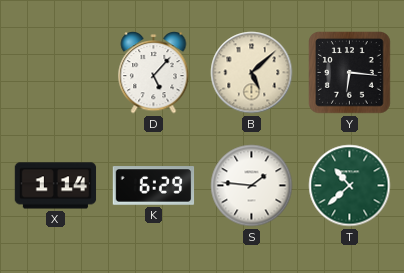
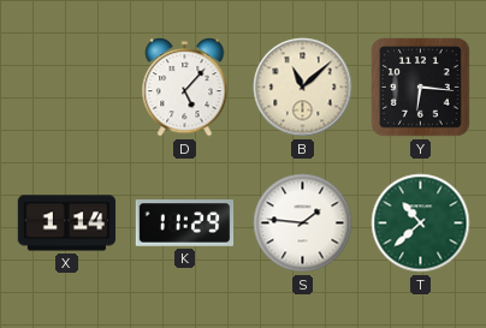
B: 5:08 -> 11:08 (303, 88)
K: 6:29 -> 11:29 (185, 223)
